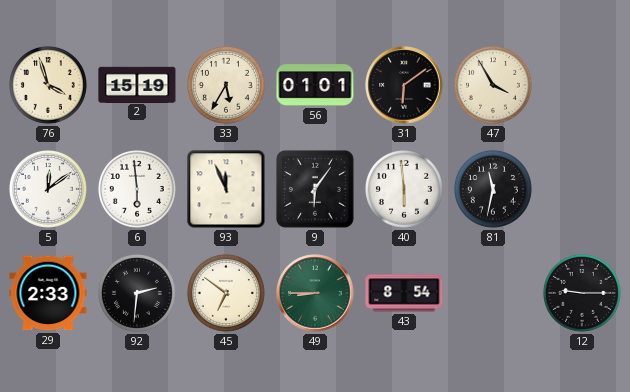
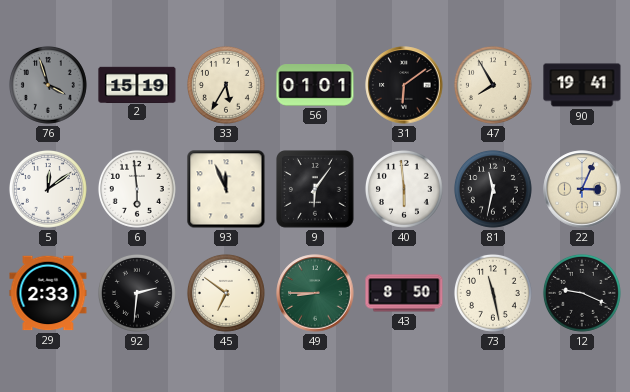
76 dial: cream -> grey (48, 85)
47: 3:55 -> 7:55 (493, 85)
90: none -> 19:41 (582, 85)
22: none -> 3:04 (582, 189)
43: 8:54 -> 8:50 (404, 293)
73: none -> 11:28 (493, 293)
12: 9:15 -> 9:19 (582, 293)
